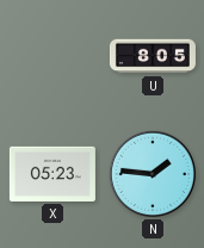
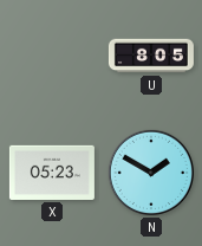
N: 1:46 -> 1:50 (151, 173)
